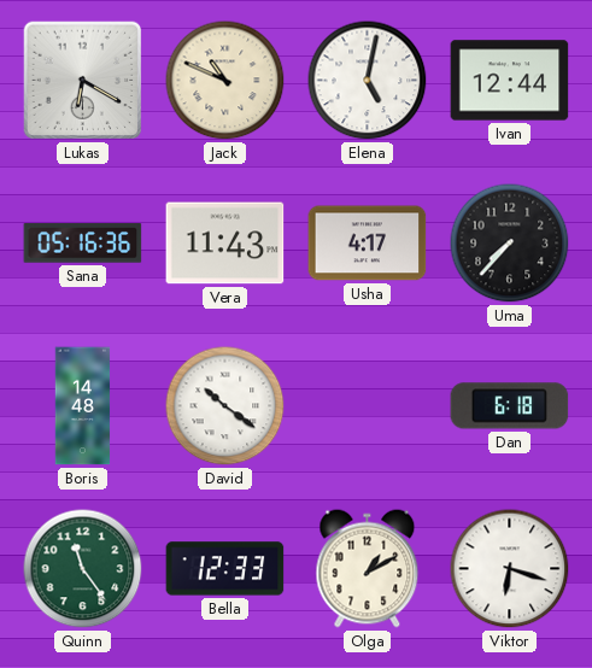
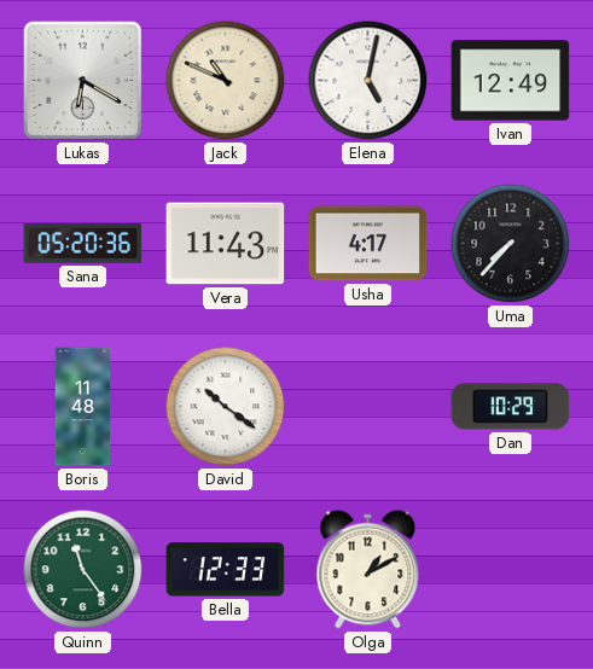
Ivan: 12:44 -> 12:49 (511, 81)
Sana: 05:16 -> 05:20 (83, 244)
Boris: 14:48 -> 11:48 (83, 407)
Dan: 6:18 -> 10:29 (511, 407)
Viktor: 6:18 -> none (510, 569)
